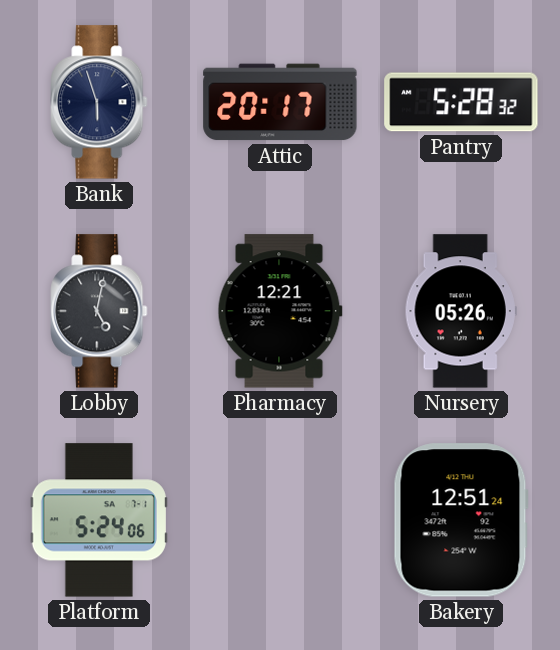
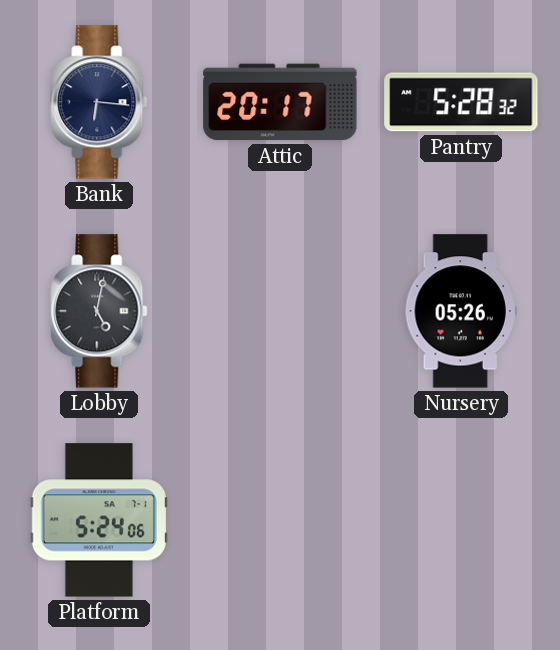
Bank: 5:57 -> 6:16 (99, 102)
Pharmacy: 12:21 -> none (280, 311)
Bakery: 12:51 -> none (461, 520)
